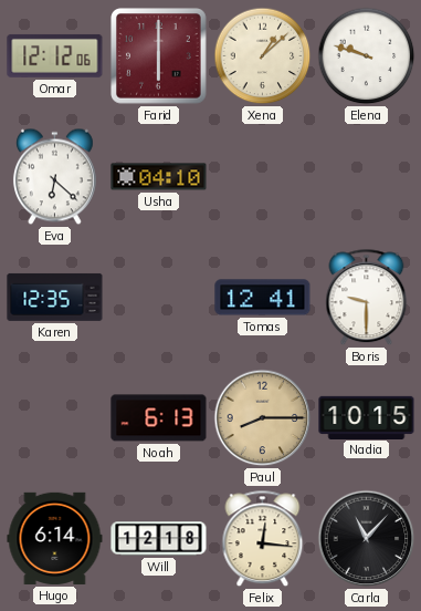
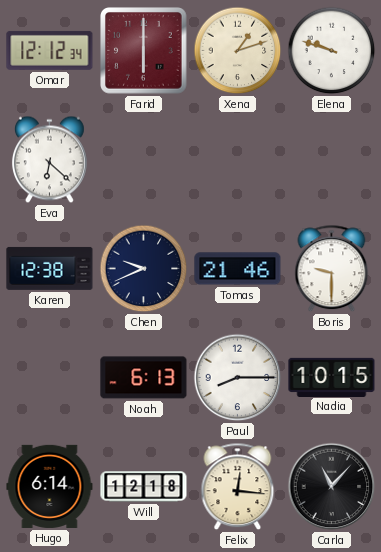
Omar: 12:12:06 -> 12:12:34 (50, 50)
Xena: 1:08 -> 1:12 (238, 51)
Usha: 04:10 -> none (159, 177)
Karen: 12:35 -> 12:38 (50, 268)
Chen: none -> 9:41 (144, 269)
Tomas: 12:41 -> 21:46 (238, 269)
Paul dial: champagne -> white (238, 378)
